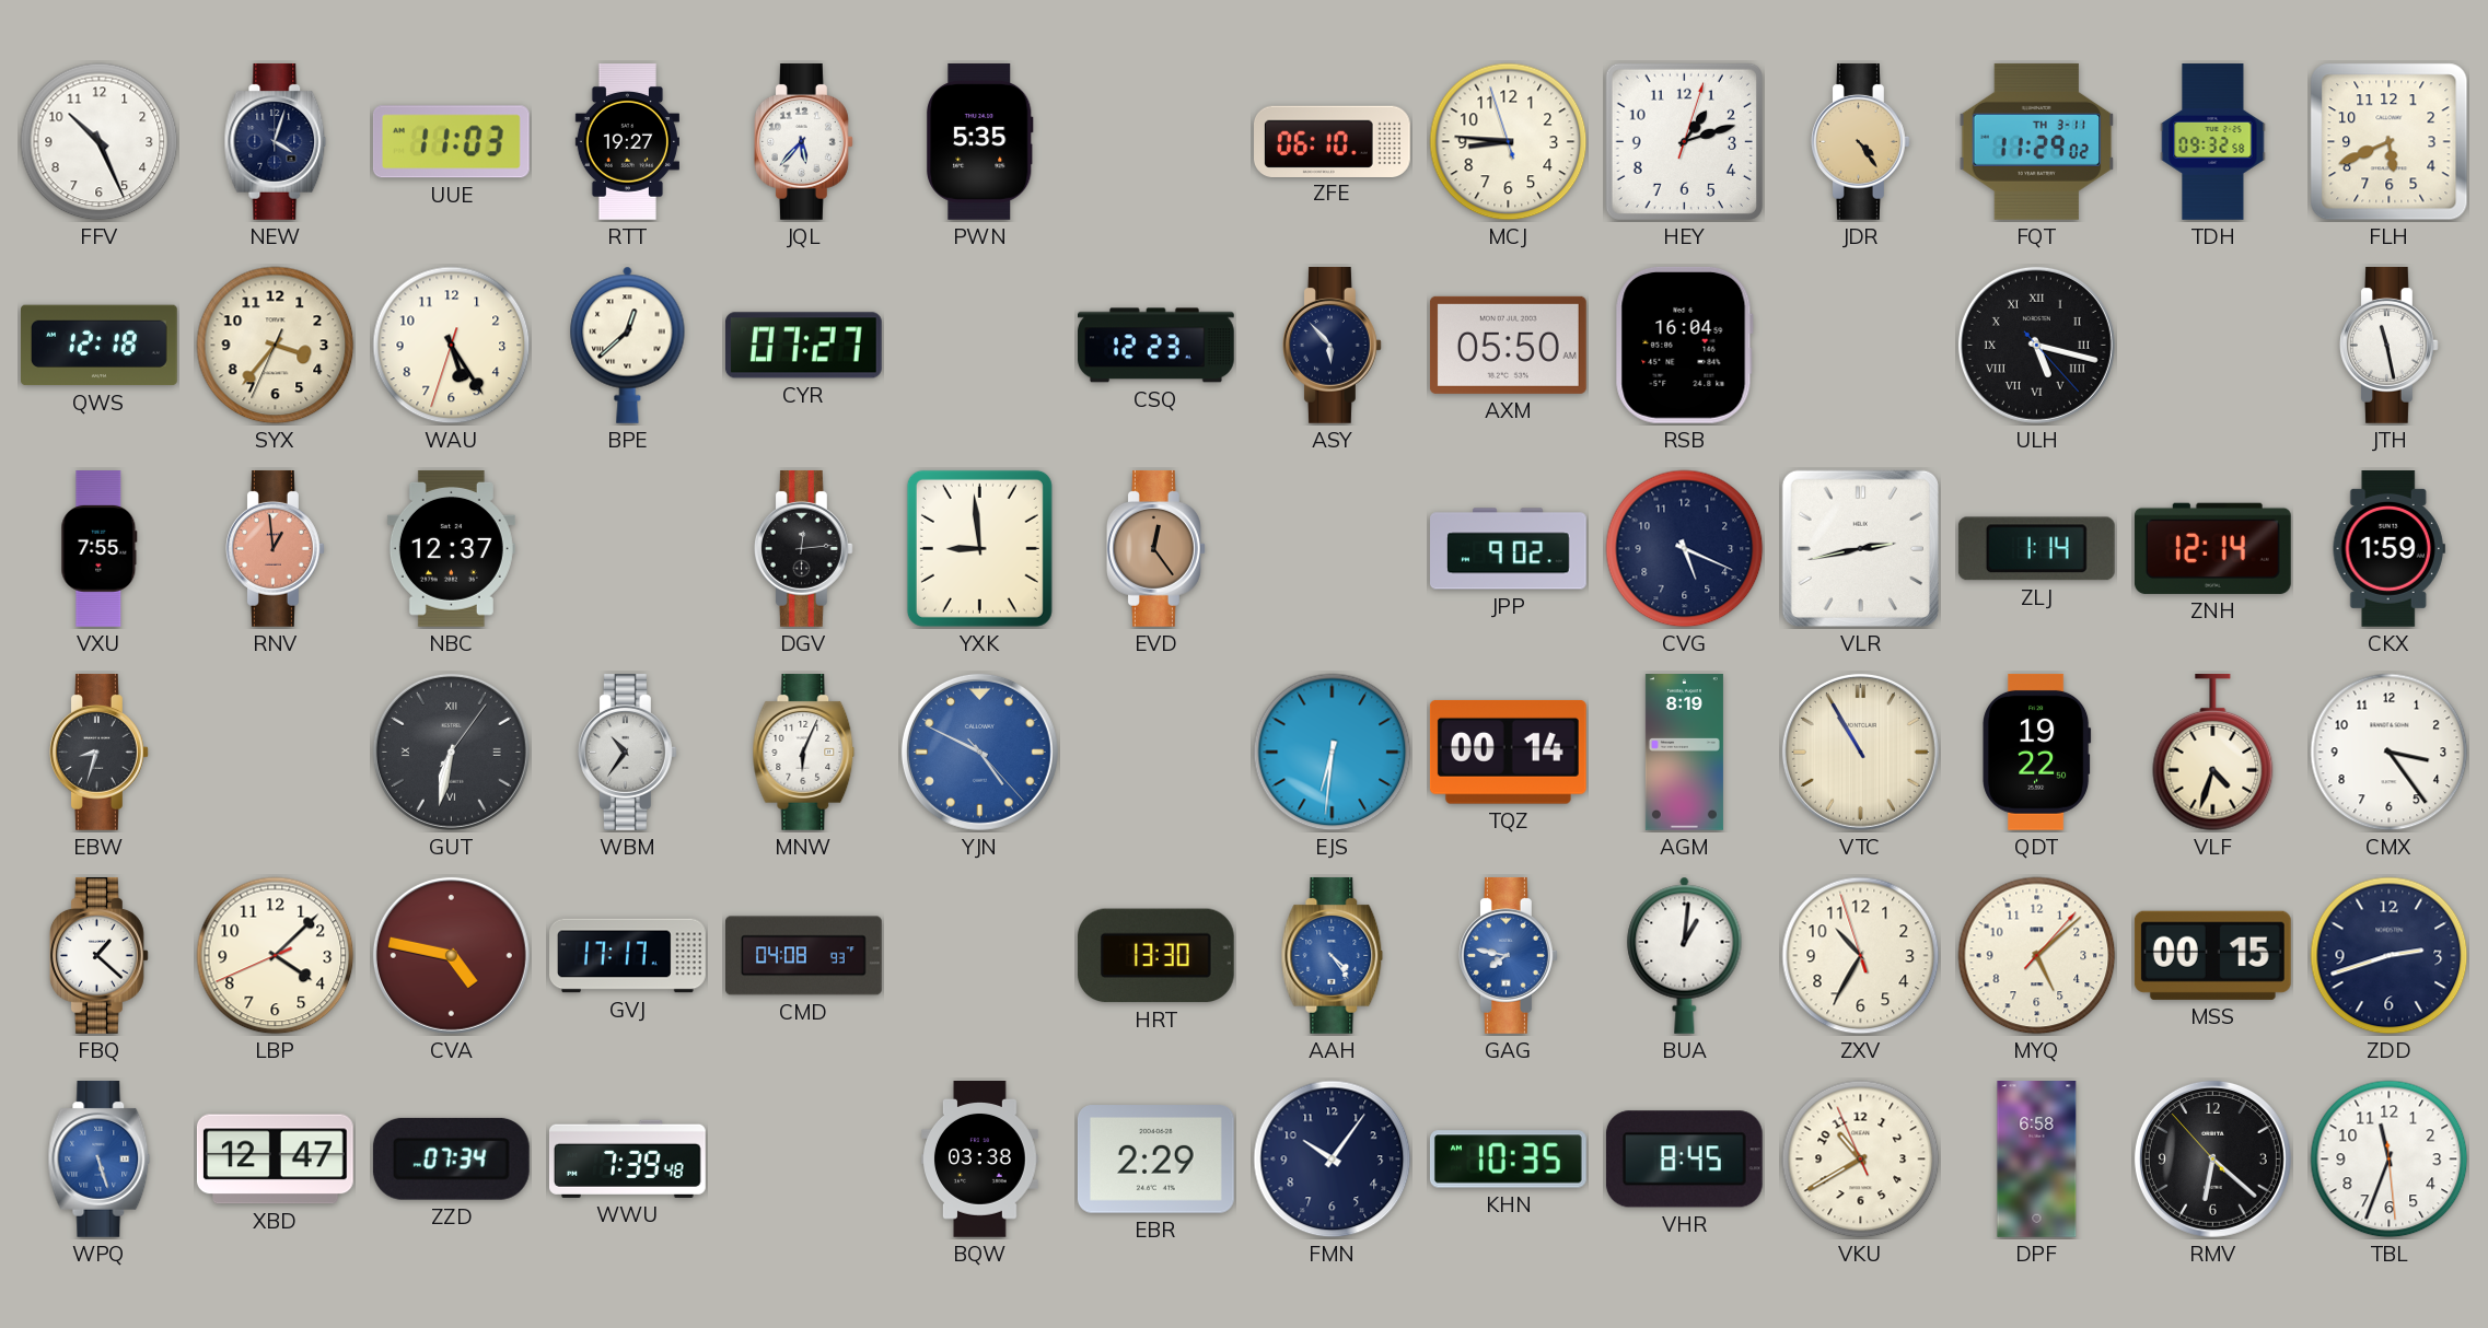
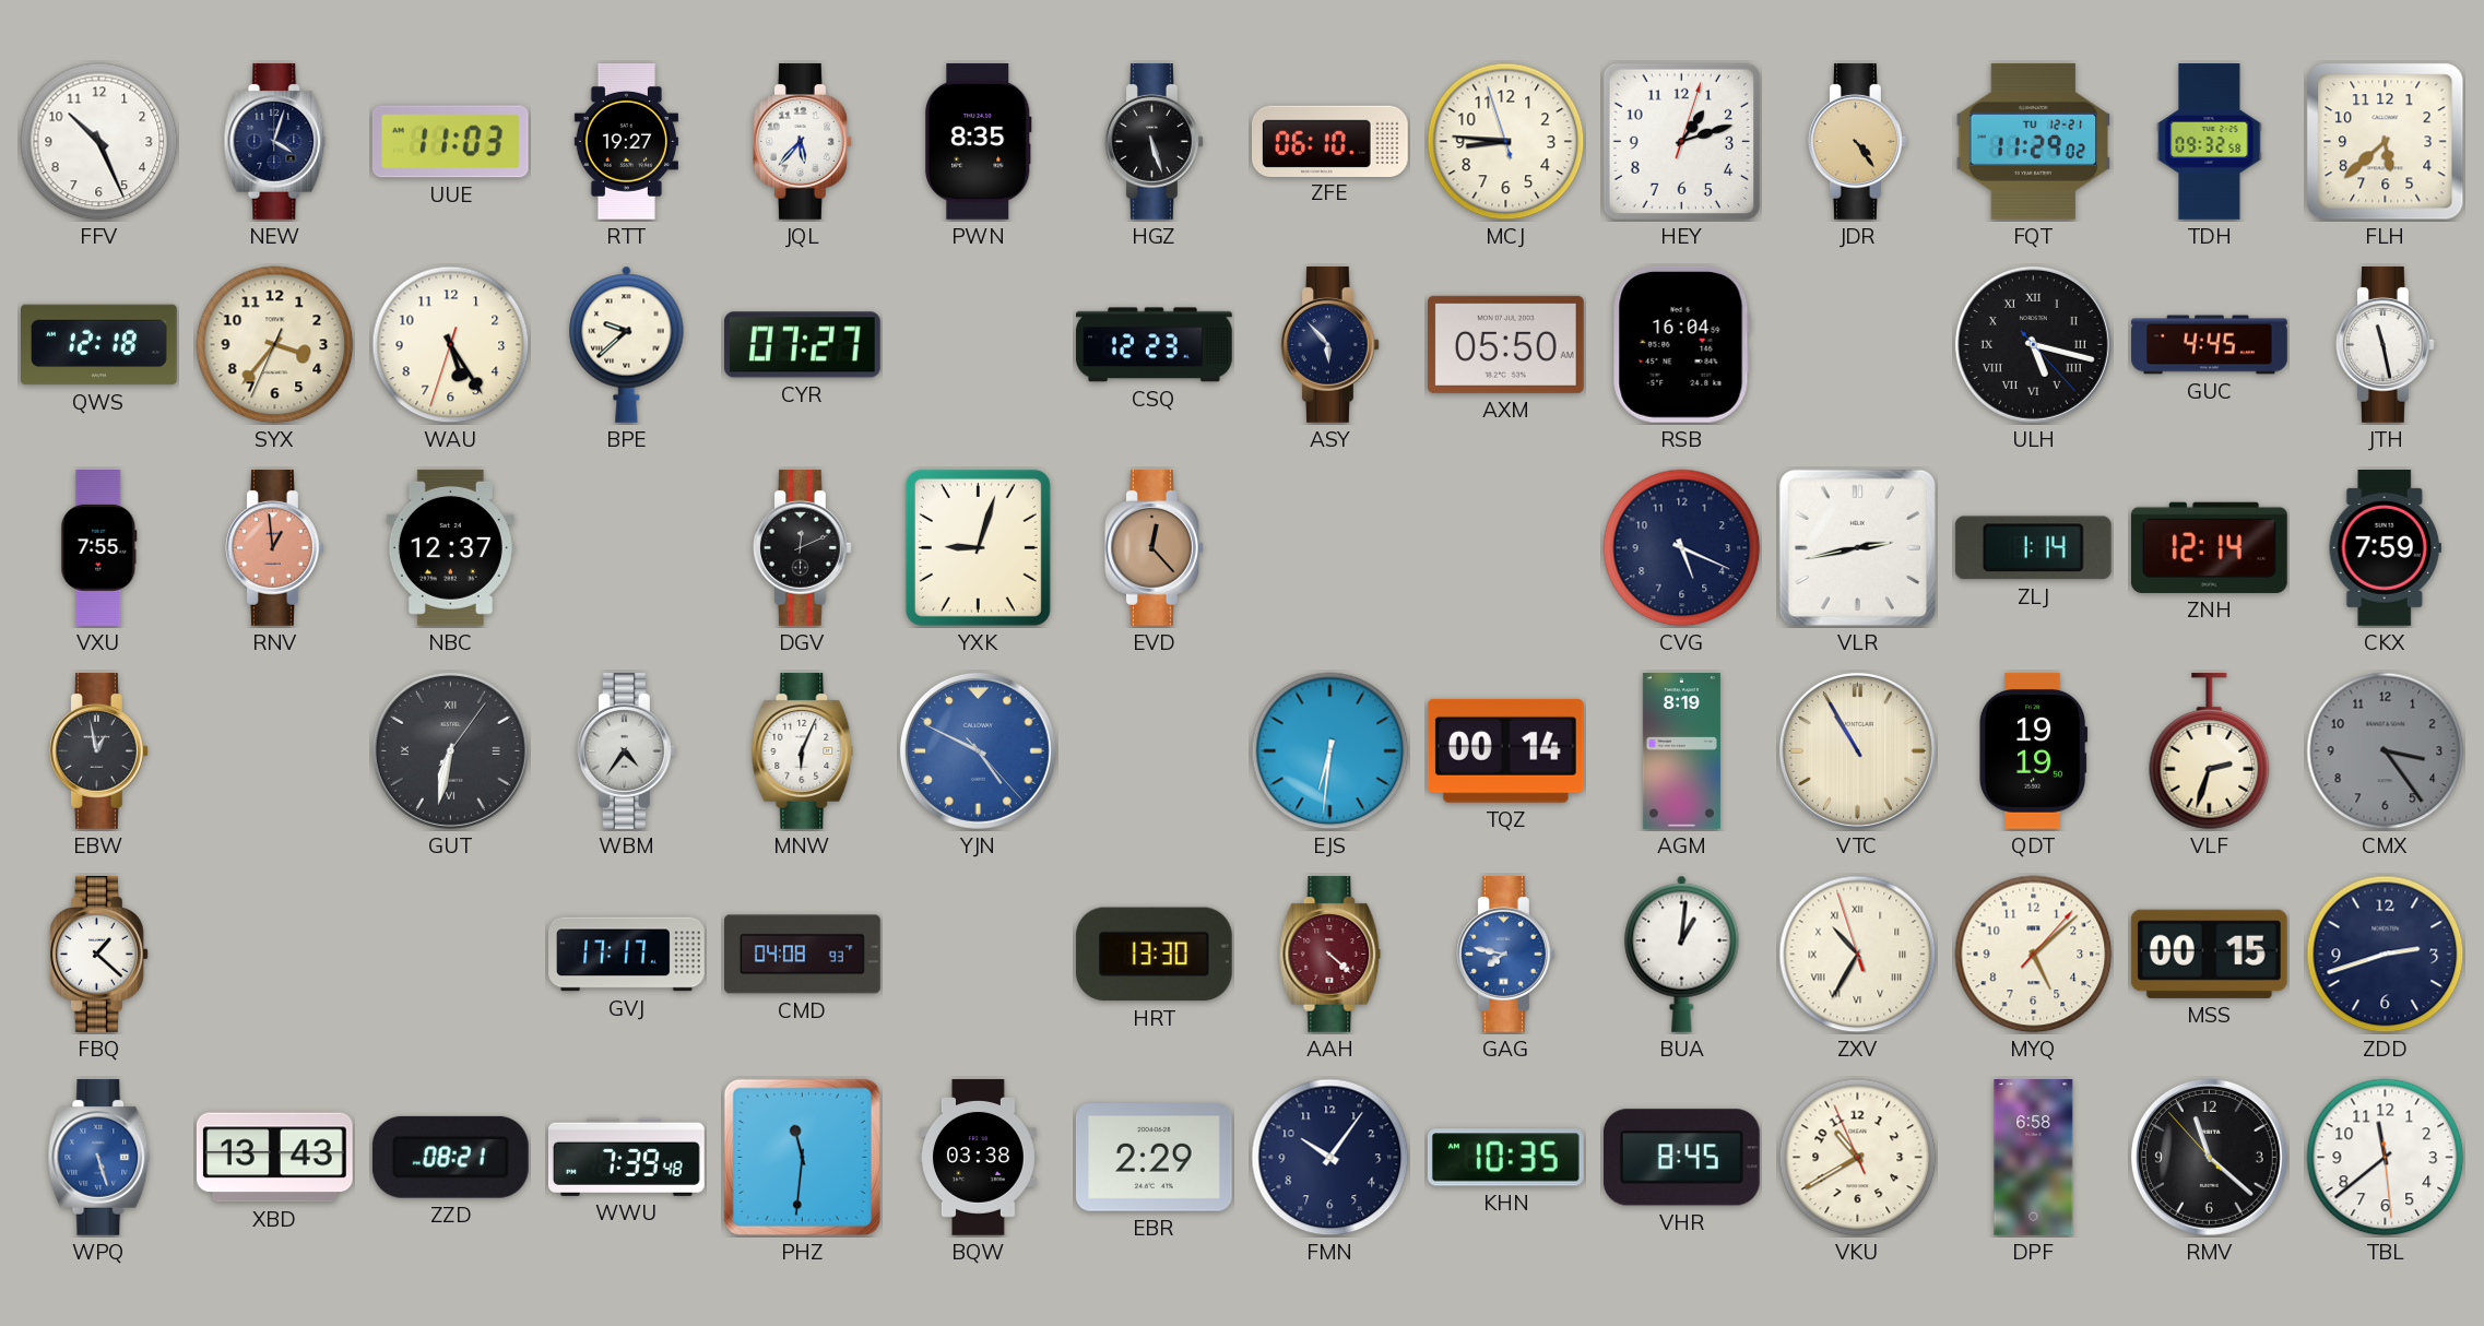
PWN: 5:35 -> 8:35 (979, 142)
HGZ: none -> 5:27 (1155, 141)
FQT date: TH 3-11 -> TU 12-21 (2034, 141)
FLH: 5:41 -> 5:38 (2386, 142)
BPE: 12:38 -> 9:38 (627, 344)
GUC: none -> 4:45 (2210, 345)
DGV: 12:14 -> 12:11 (803, 547)
YXK: 8:59 -> 9:03 (978, 547)
EVD: 12:24 -> 12:23 (1155, 547)
JPP: 9:02 -> none (1509, 549)
CKX: 1:59 -> 7:59 (2385, 548)
EBW: 8:33 -> 12:58 (99, 750)
WBM: 10:36 -> 4:36 (627, 750)
QDT: 19:22 -> 19:19 (2034, 750)
VLF: 4:33 -> 2:33 (2210, 751)
CMX dial: white -> grey (2386, 751)
LBP: 4:07 -> none (276, 956)
CVA: 4:47 -> none (451, 955)
AAH: 4:24 -> 4:22 (1330, 954)
AAH dial: blue -> burgundy (1330, 954)
ZXV numerals: Arabic -> Roman (1858, 955)
XBD: 12:47 -> 13:43 (274, 1158)
ZZD: 07:34 -> 08:21 (450, 1157)
PHZ: none -> 11:31 (802, 1157)
RMV: 6:21 -> 11:21 (2209, 1157)
TBL: 11:33 -> 11:38 (2386, 1158)
